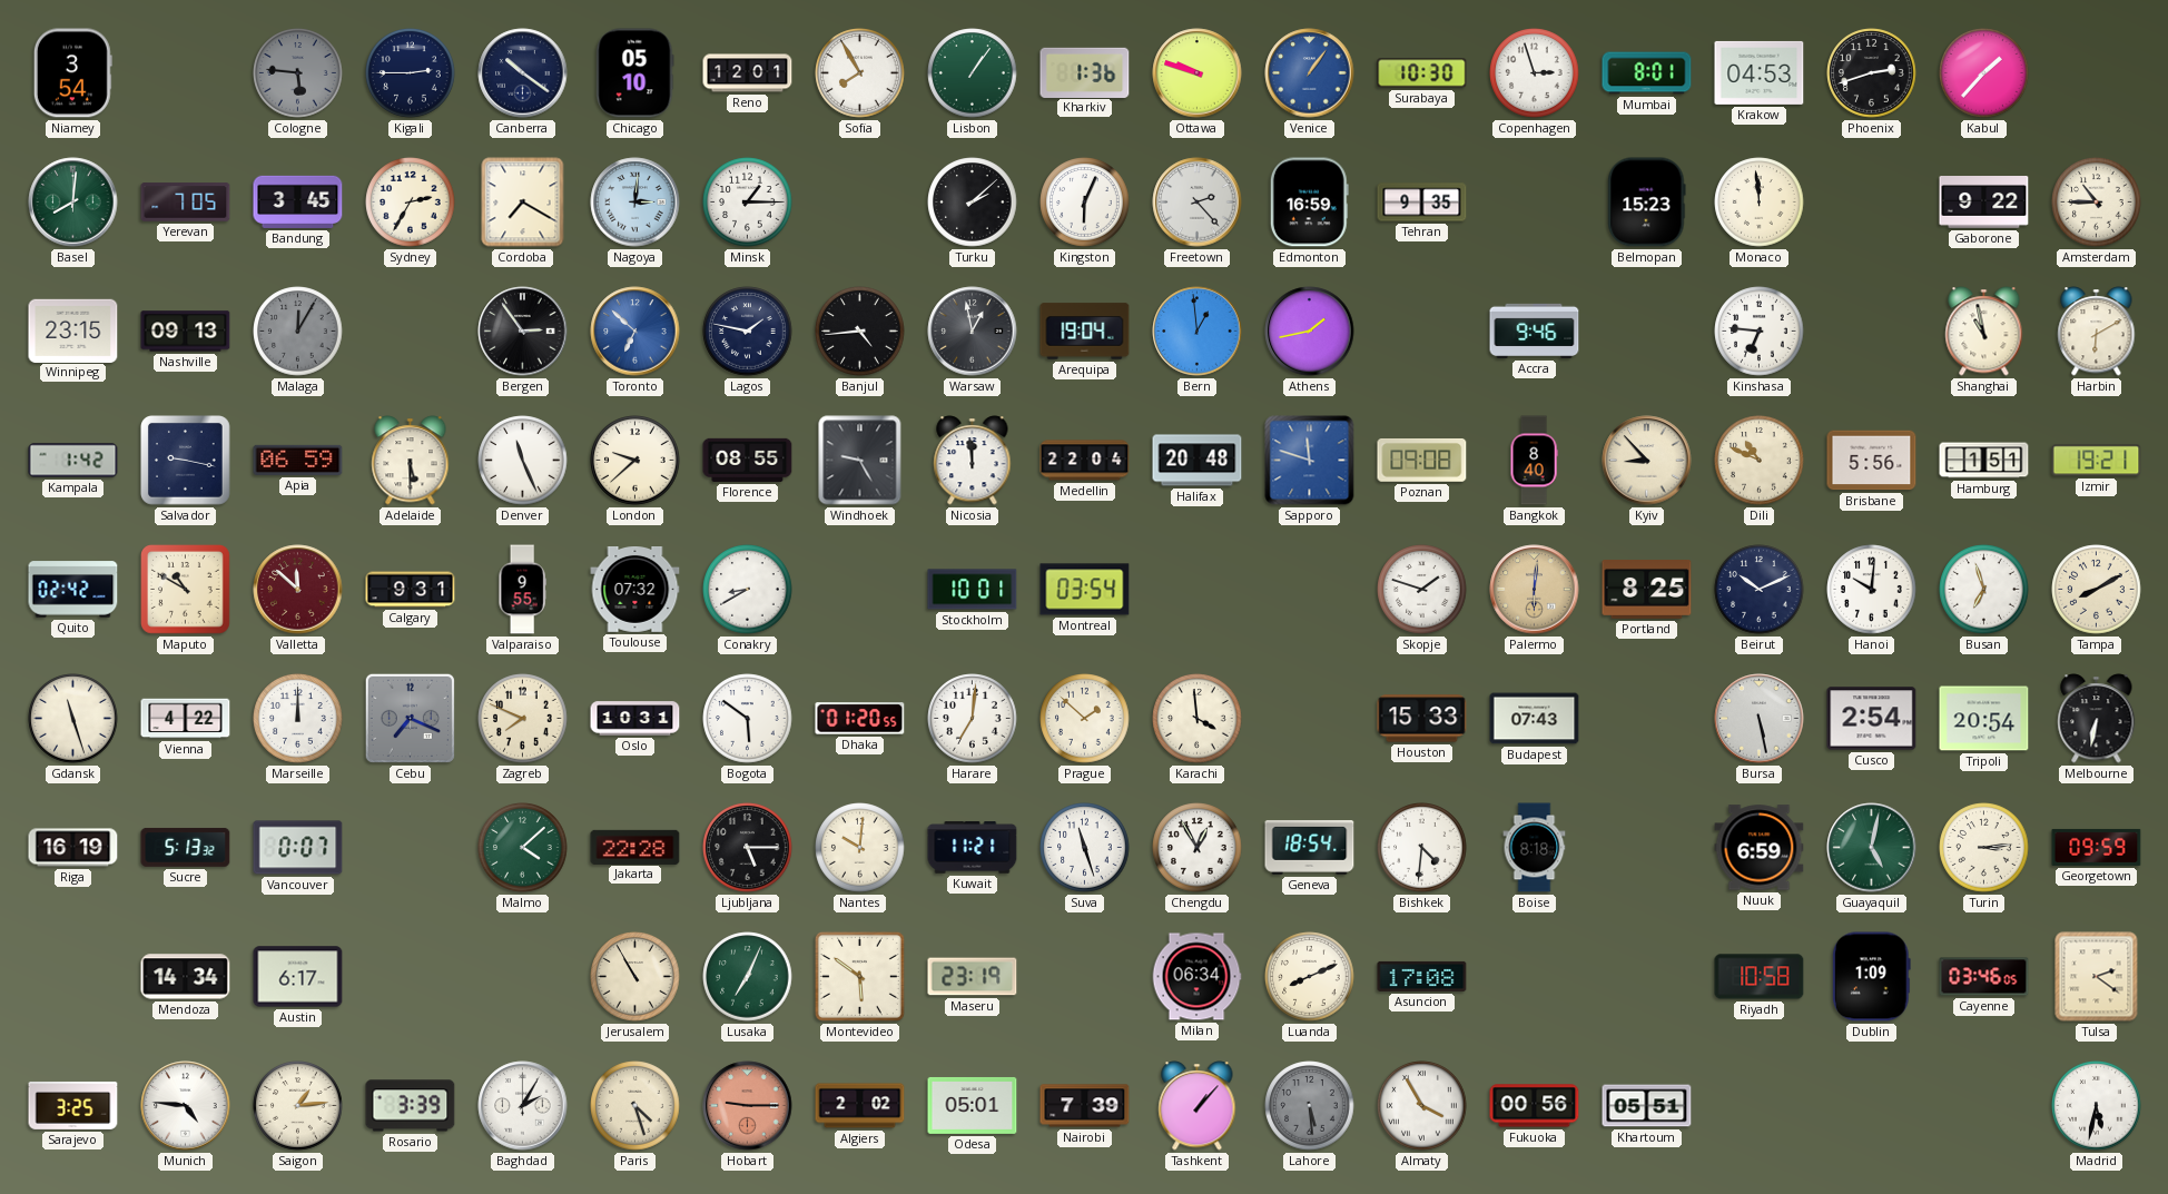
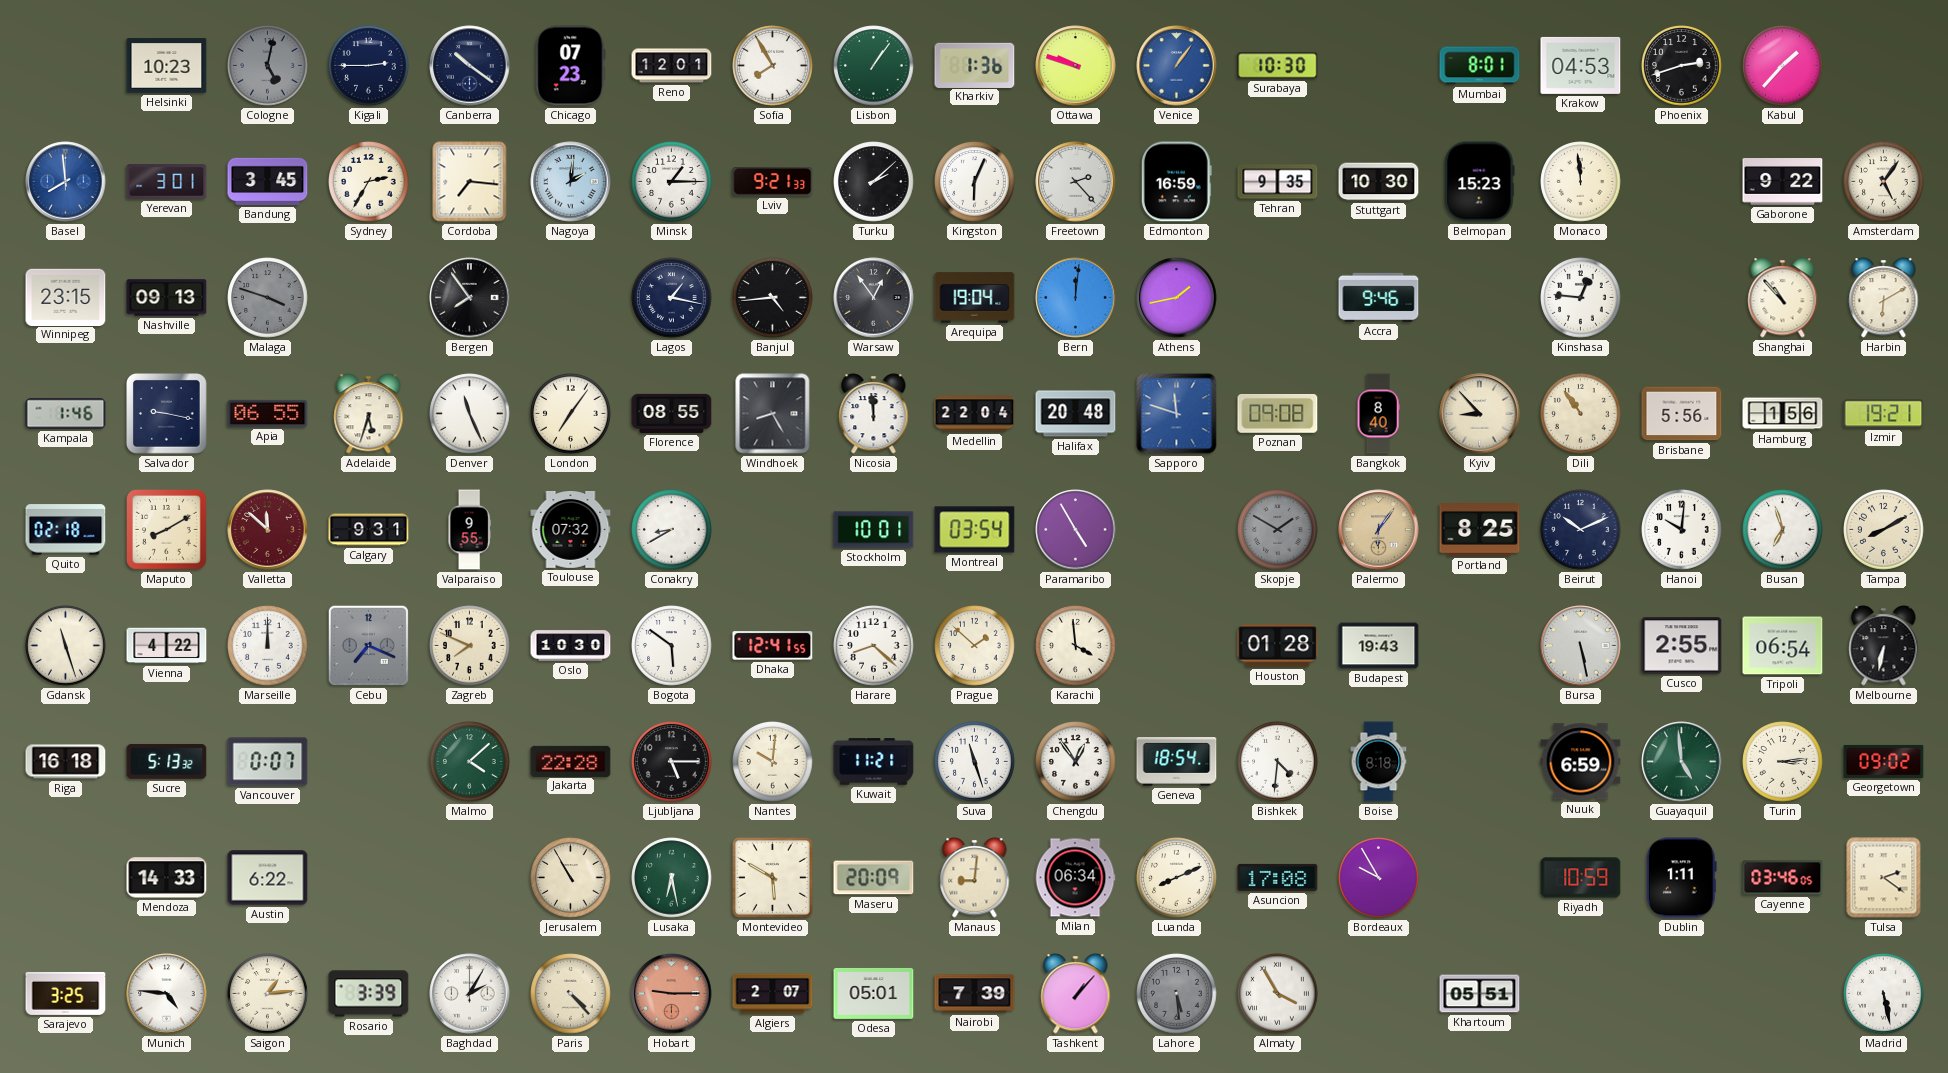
Niamey: 3:54 -> none (72, 73)
Helsinki: none -> 10:23 (167, 66)
Cologne: 5:46 -> 5:02 (268, 66)
Chicago: 05:10 -> 07:23 (571, 66)
Copenhagen: 2:57 -> none (1535, 73)
Basel: 8:01 -> 7:59 (66, 182)
Basel dial: green -> blue (66, 182)
Yerevan: 7:05 -> 3:01 (167, 182)
Cordoba: 7:20 -> 7:16 (470, 182)
Nagoya: 3:01 -> 2:01 (571, 182)
Lviv: none -> 9:21 (773, 182)
Stuttgart: none -> 10:30 (1379, 182)
Amsterdam: 10:45 -> 5:06 (1884, 182)
Malaga: 12:05 -> 3:48 (268, 298)
Bergen: 2:54 -> 7:54 (470, 298)
Toronto: 6:52 -> none (635, 332)
Lagos: 1:47 -> 1:17 (672, 298)
Warsaw: 12:58 -> 12:54 (874, 298)
Bern: 12:59 -> 12:01 (1076, 298)
Kinshasa: 6:46 -> 12:46 (1581, 298)
Shanghai: 10:58 -> 10:53 (1783, 298)
Kampala: 1:42 -> 1:46 (66, 414)
Apia: 06:59 -> 06:55 (268, 413)
Adelaide: 5:30 -> 5:33 (369, 414)
London: 9:38 -> 7:06 (571, 414)
Windhoek: 9:25 -> 8:25 (773, 414)
Dili: 10:49 -> 10:54 (1581, 414)
Hamburg: 1:51 -> 1:56 (1783, 414)
Quito: 02:42 -> 02:18 (66, 530)
Maputo: 10:50 -> 8:10 (167, 530)
Paramaribo: none -> 4:55 (1076, 530)
Skopje: 1:48 -> 1:50 (1278, 530)
Skopje dial: white -> grey (1278, 530)
Palermo: 6:01 -> 6:06 (1379, 530)
Oslo: 10:31 -> 10:30 (571, 646)
Dhaka: 01:20 -> 12:41 (773, 646)
Harare: 7:01 -> 8:22 (874, 646)
Houston: 15:33 -> 01:28 (1278, 646)
Budapest: 07:43 -> 19:43 (1379, 646)
Cusco: 2:54 -> 2:55 (1682, 646)
Tripoli: 20:54 -> 06:54 (1783, 646)
Riga: 16:19 -> 16:18 (66, 762)
Chengdu: 12:55 -> 12:54 (1076, 762)
Guayaquil: 5:02 -> 4:59 (1682, 762)
Georgetown: 09:59 -> 09:02 (1884, 761)
Mendoza: 14:34 -> 14:33 (167, 878)
Austin: 6:17 -> 6:22 (268, 878)
Lusaka: 7:04 -> 6:28 (672, 878)
Montevideo: 5:51 -> 5:50 (772, 877)
Maseru: 23:19 -> 20:09 (874, 878)
Manaus: none -> 9:01 (975, 878)
Bordeaux: none -> 9:55 (1379, 878)
Riyadh: 10:58 -> 10:59 (1581, 878)
Dublin: 1:09 -> 1:11 (1681, 878)
Paris: 4:27 -> 4:23 (571, 994)
Algiers: 2:02 -> 2:07 (773, 994)
Fukuoka: 00:56 -> none (1535, 1106)
Madrid: 5:32 -> 5:28 (1884, 994)
